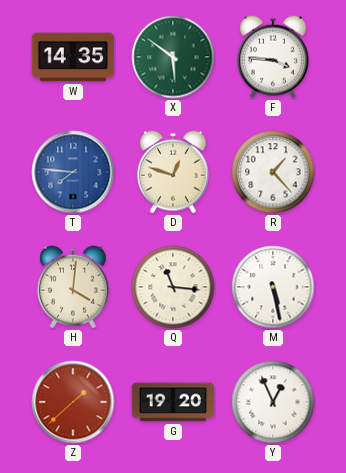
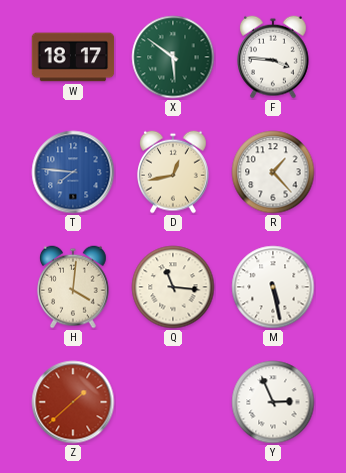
W: 14:35 -> 18:17 (73, 57)
D: 12:48 -> 12:43 (174, 172)
G: 19:20 -> none (173, 402)
Y: 12:56 -> 2:56 (273, 402)
